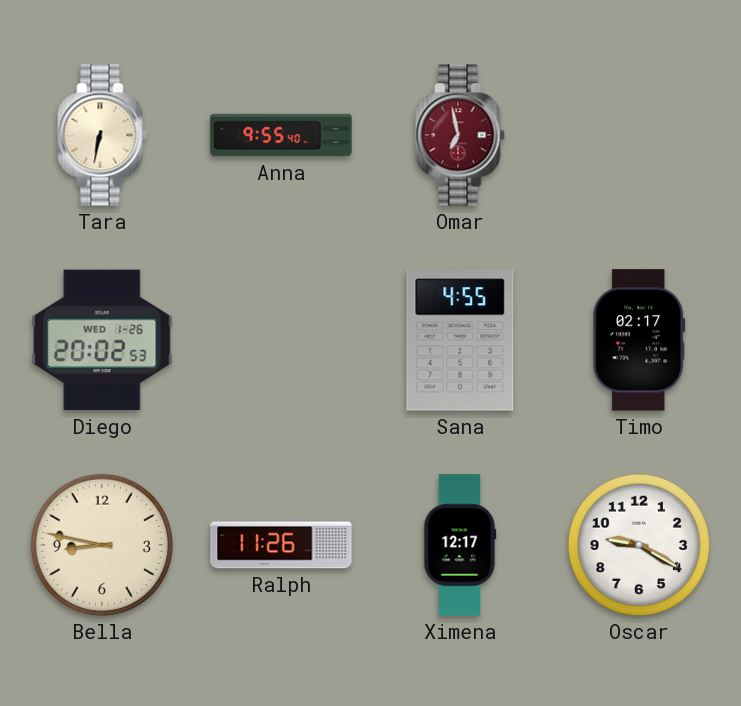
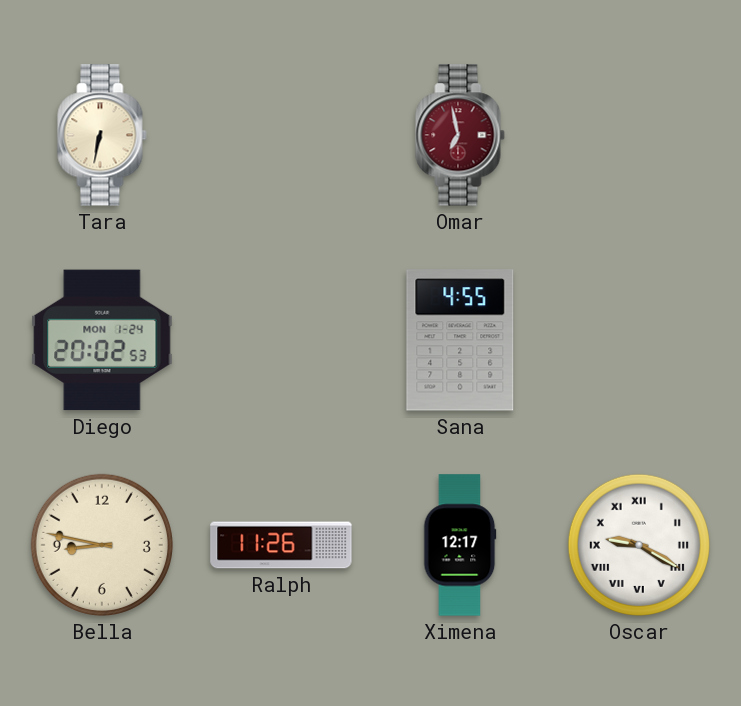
Anna: 9:55 -> none (281, 135)
Diego date: WED 1-26 -> MON 1-24 (102, 340)
Timo: 02:17 -> none (639, 340)
Oscar numerals: Arabic -> Roman (639, 545)
